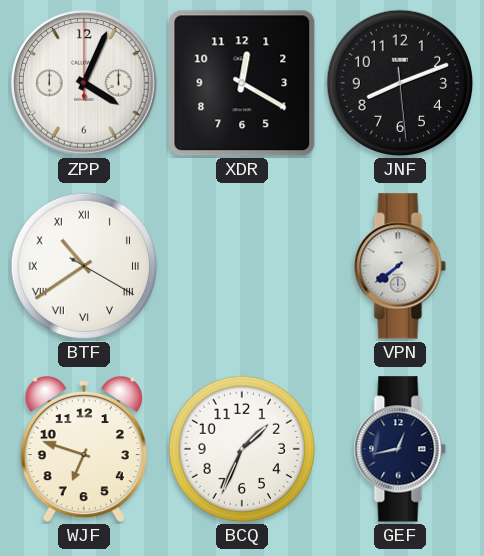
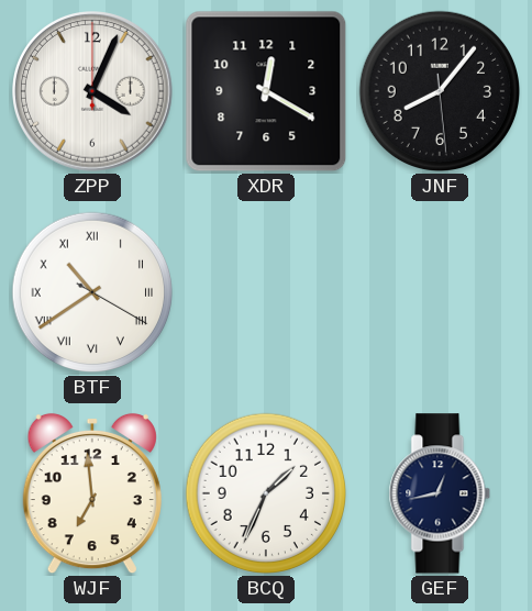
JNF: 8:11 -> 8:06 (440, 91)
VPN: 7:39 -> none (400, 266)
WJF: 6:48 -> 6:59 (92, 493)
